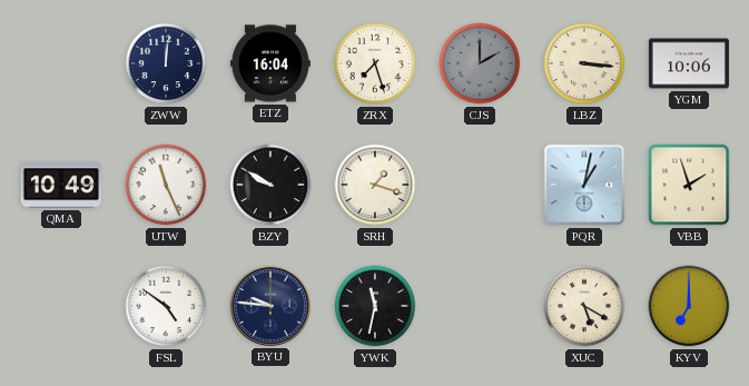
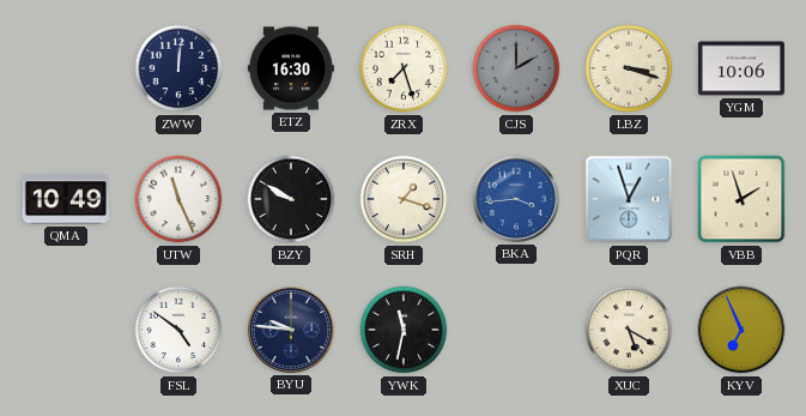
ETZ: 16:04 -> 16:30 (291, 68)
LBZ: 3:16 -> 3:18 (629, 68)
BKA: none -> 3:44 (516, 199)
PQR: 1:02 -> 12:57 (629, 199)
KYV: 7:00 -> 6:56 (741, 330)
